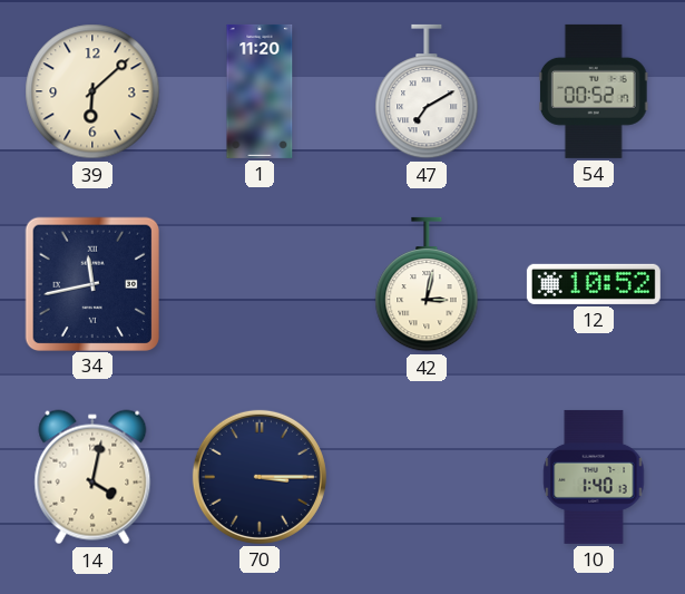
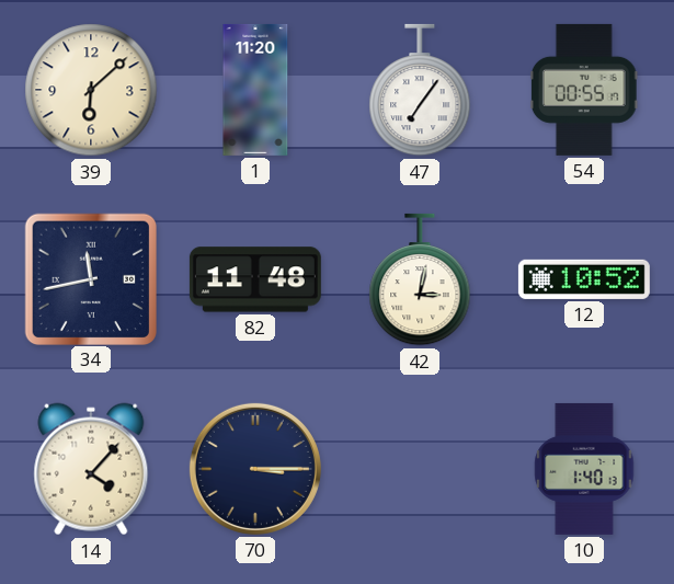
47: 7:10 -> 7:06 (420, 90)
54: 00:52 -> 00:55 (584, 90)
82: none -> 11:48 (255, 279)
14: 4:02 -> 4:07 (91, 469)
